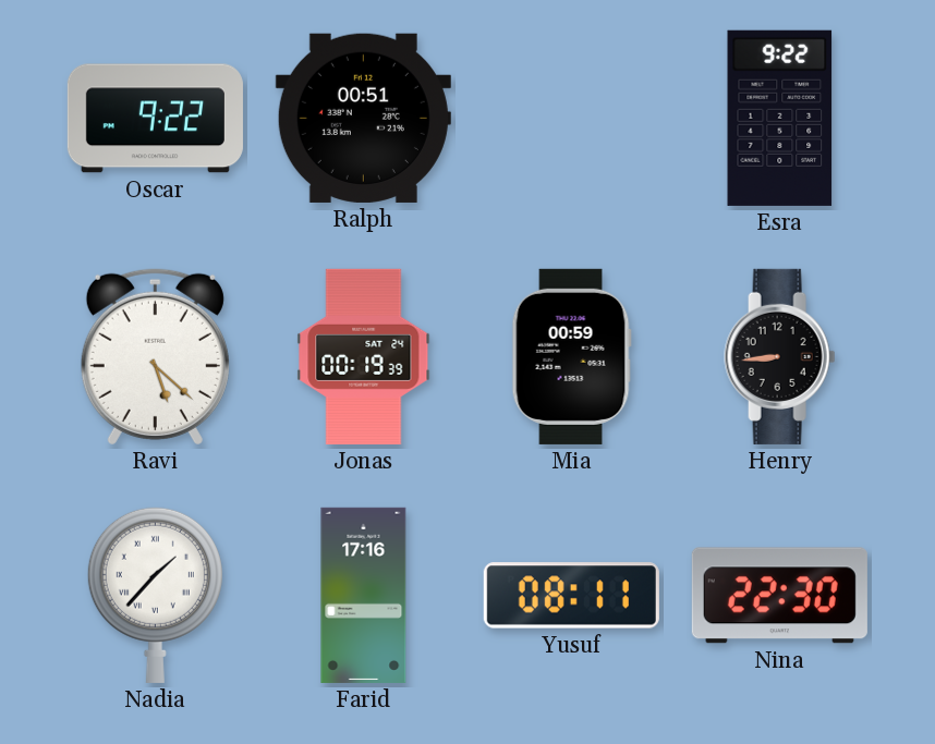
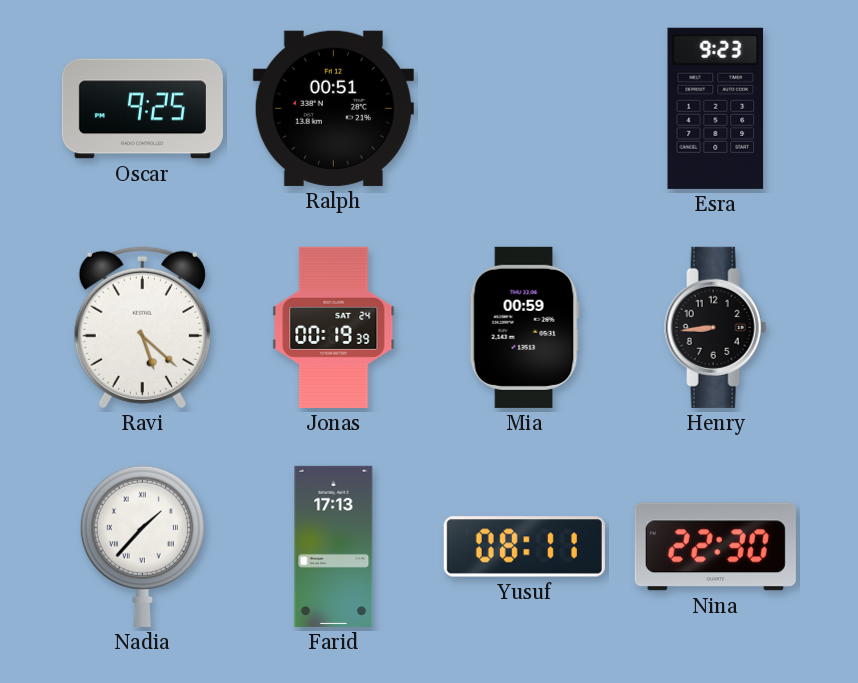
Oscar: 9:22 -> 9:25 (142, 109)
Esra: 9:22 -> 9:23 (716, 108)
Farid: 17:16 -> 17:13 (334, 546)
